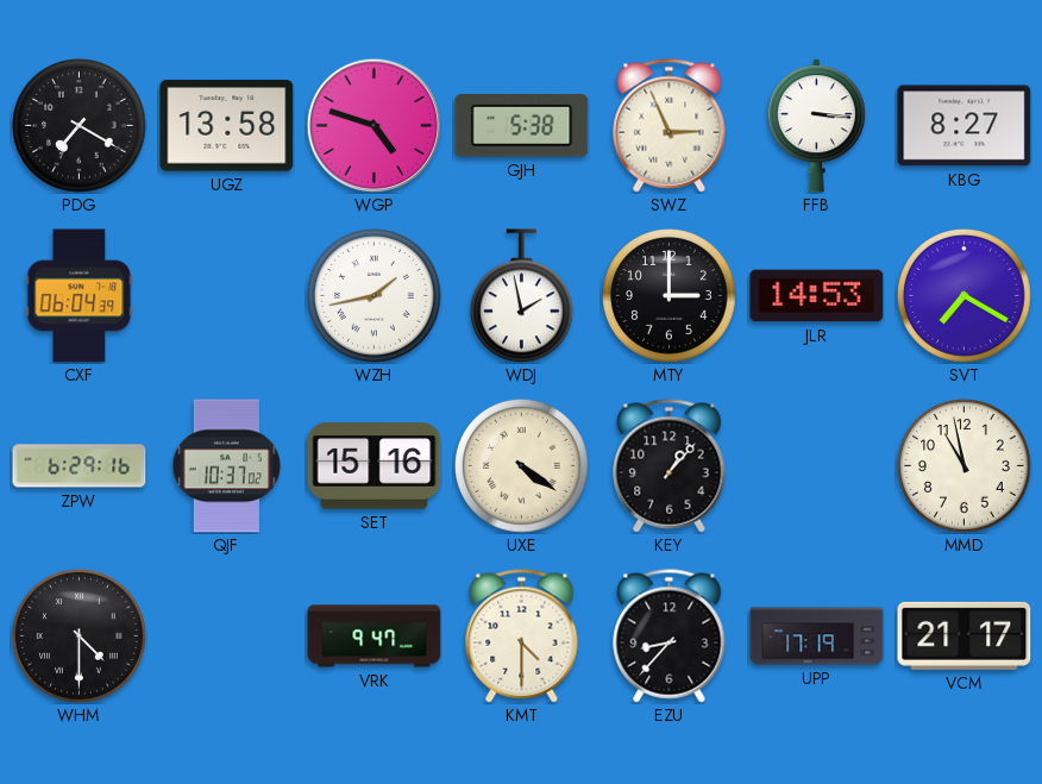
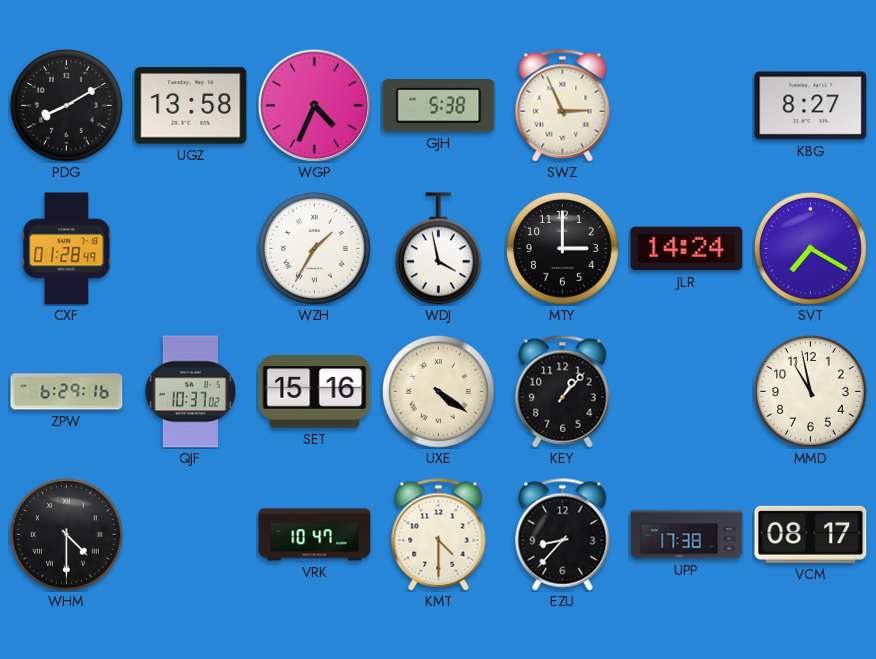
PDG: 7:20 -> 8:10 (67, 106)
WGP: 4:48 -> 4:34 (314, 105)
FFB: 3:16 -> none (816, 126)
CXF: 06:04 -> 01:28 (67, 249)
WZH: 1:43 -> 1:35 (315, 249)
WDJ: 1:58 -> 3:58 (438, 249)
JLR: 14:53 -> 14:24 (687, 249)
VRK: 9:47 -> 10:47 (315, 535)
UPP: 17:19 -> 17:38 (687, 535)
VCM: 21:17 -> 08:17 (811, 534)
